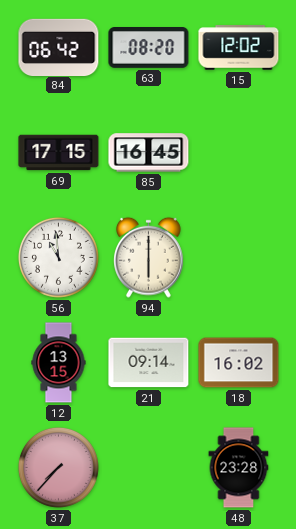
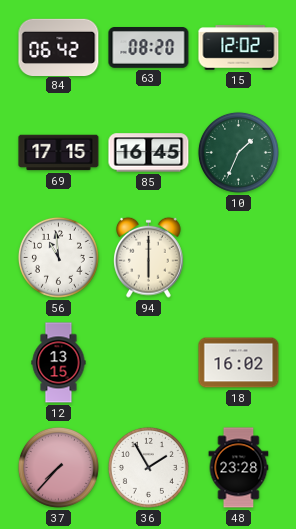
10: none -> 1:34 (238, 152)
21: 09:14 -> none (149, 363)
36: none -> 1:55 (148, 467)
